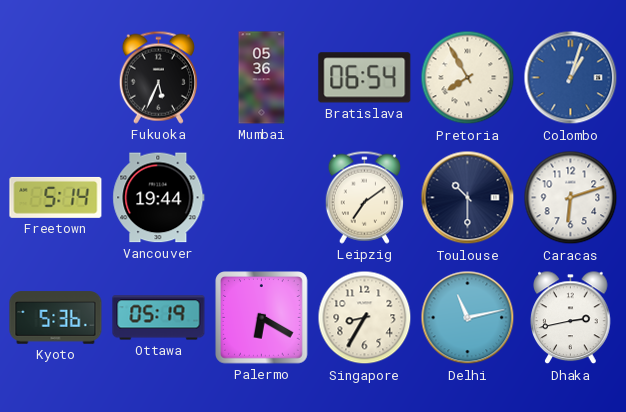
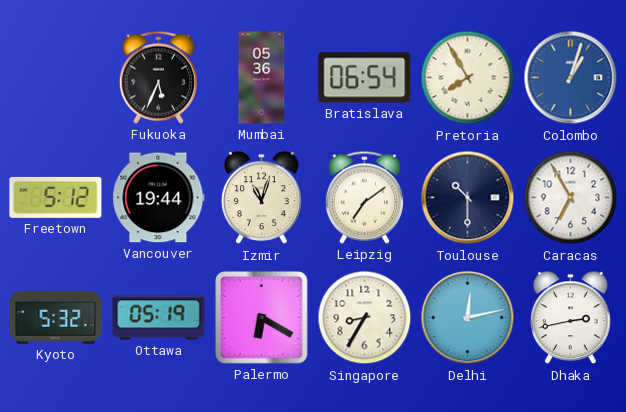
Freetown: 5:14 -> 5:12 (56, 197)
Izmir: none -> 11:03 (262, 198)
Caracas: 6:12 -> 6:55 (571, 198)
Kyoto: 5:36 -> 5:32 (56, 318)
Delhi: 11:13 -> 12:13 (468, 318)
